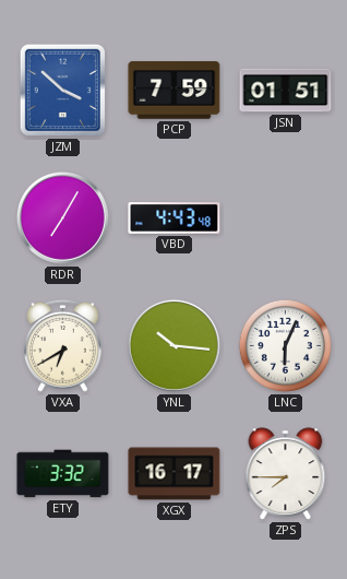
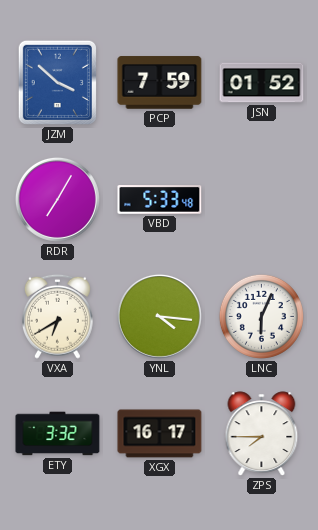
JSN: 01:51 -> 01:52 (262, 83)
VBD: 4:43 -> 5:33 (160, 200)
YNL: 10:16 -> 4:16 (159, 316)
